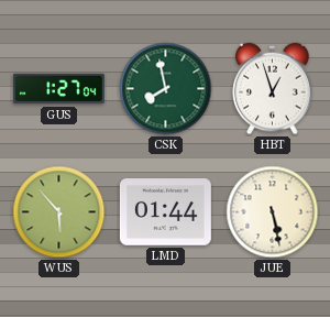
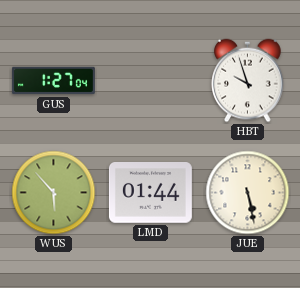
CSK: 7:58 -> none (166, 89)
HBT: 12:57 -> 9:57 (248, 81)
